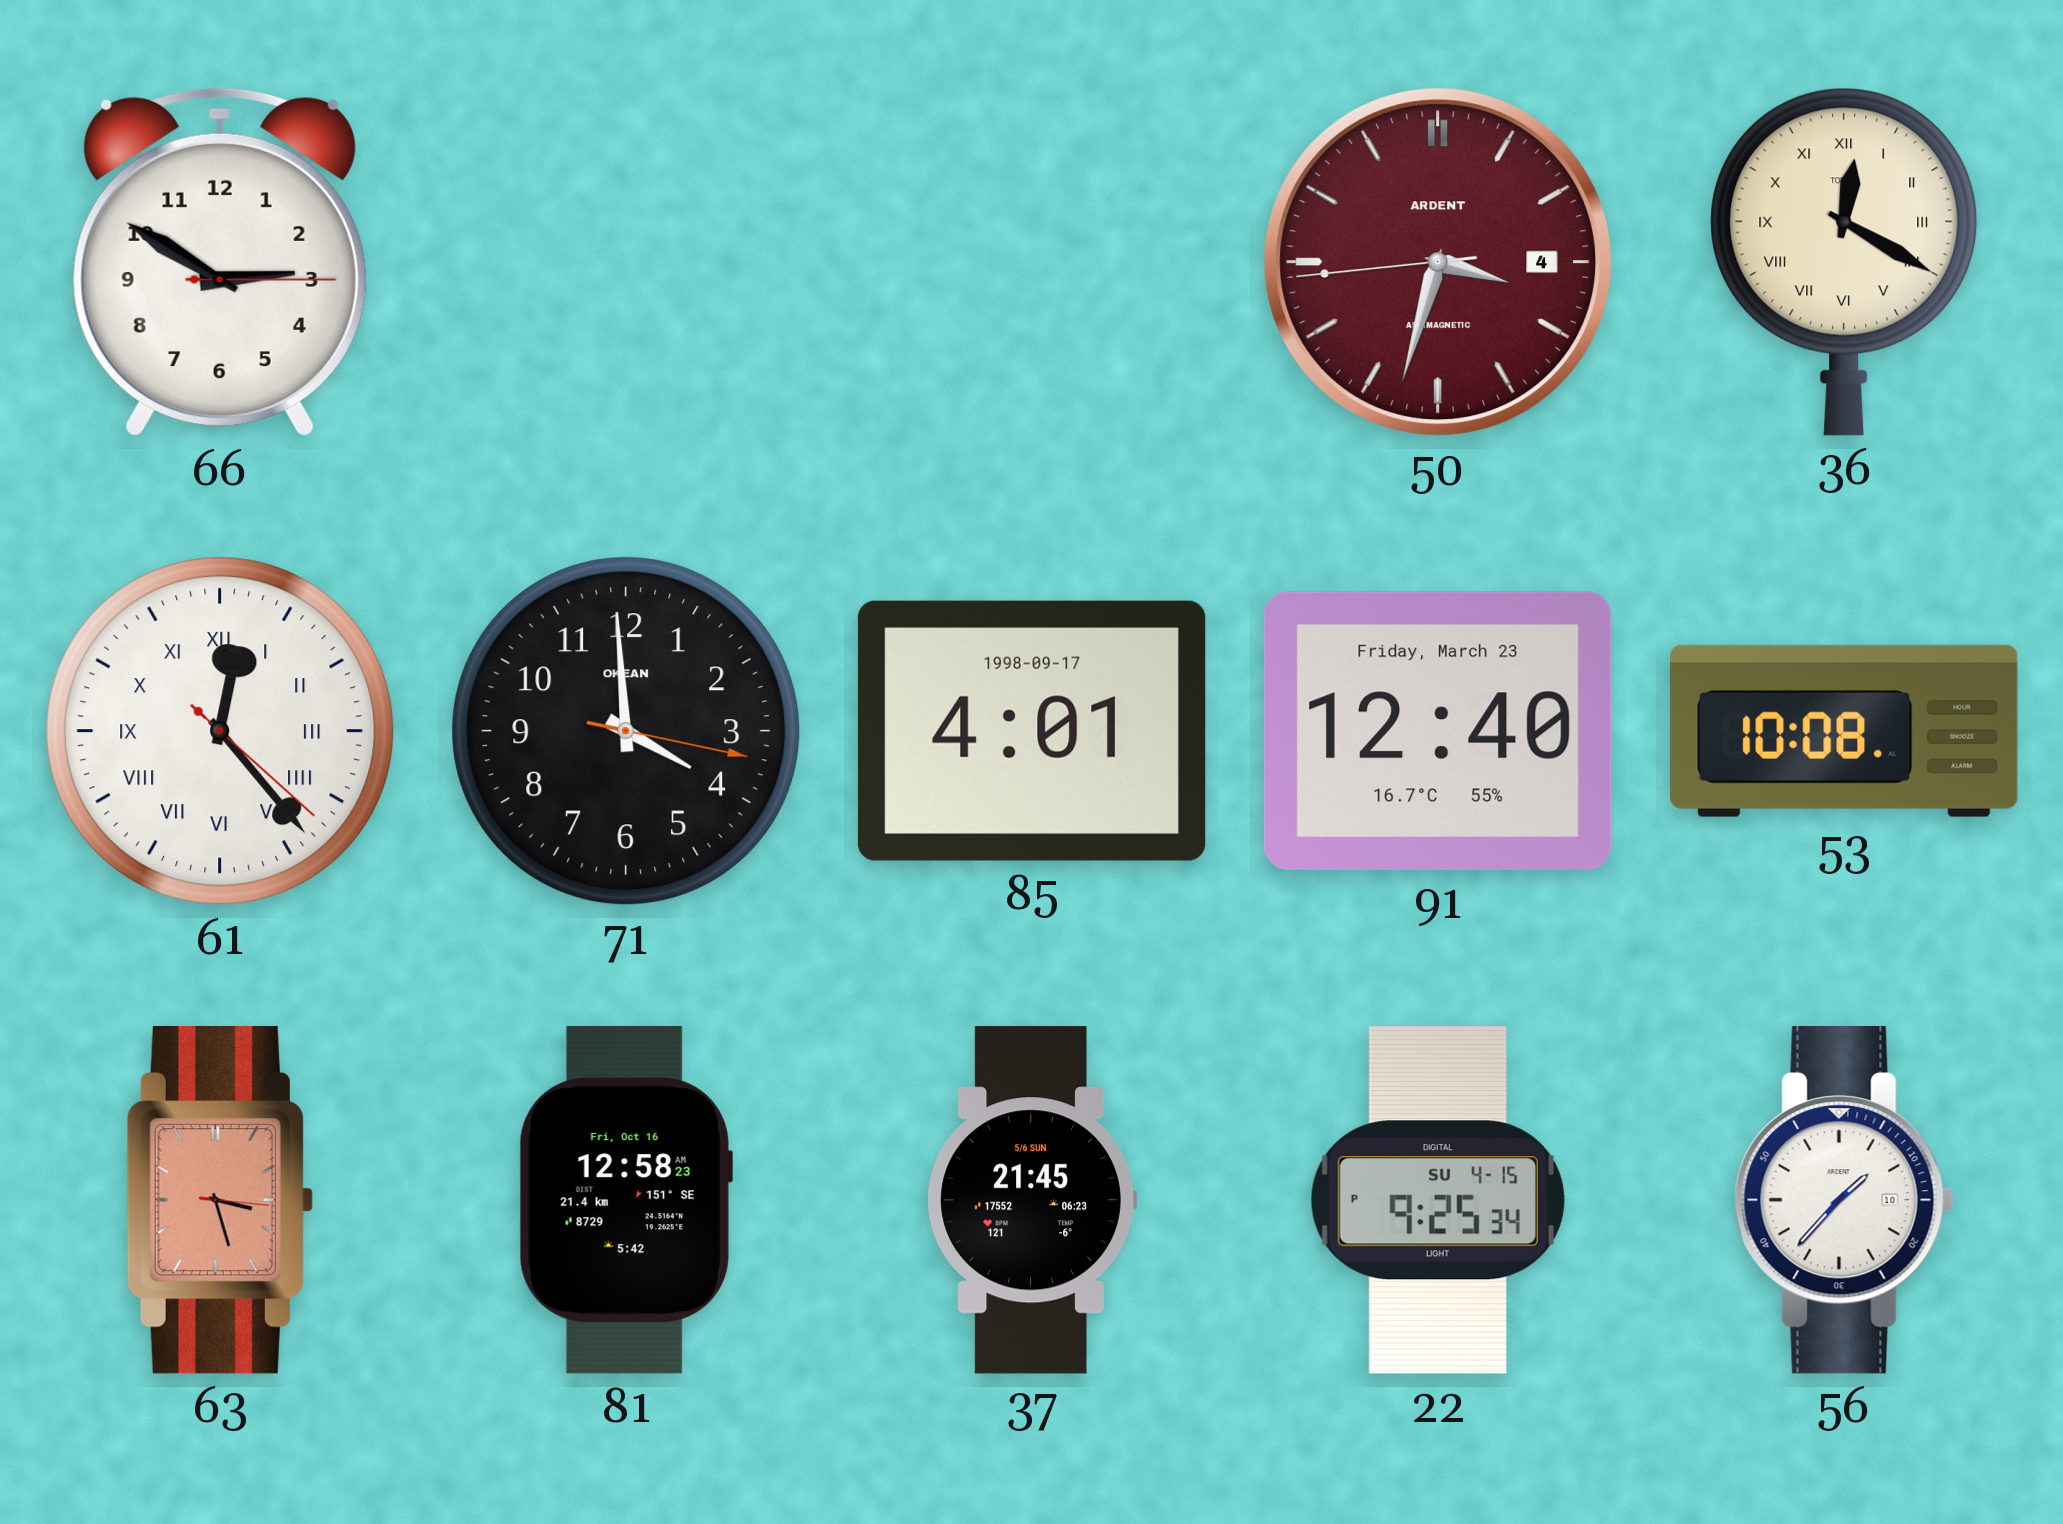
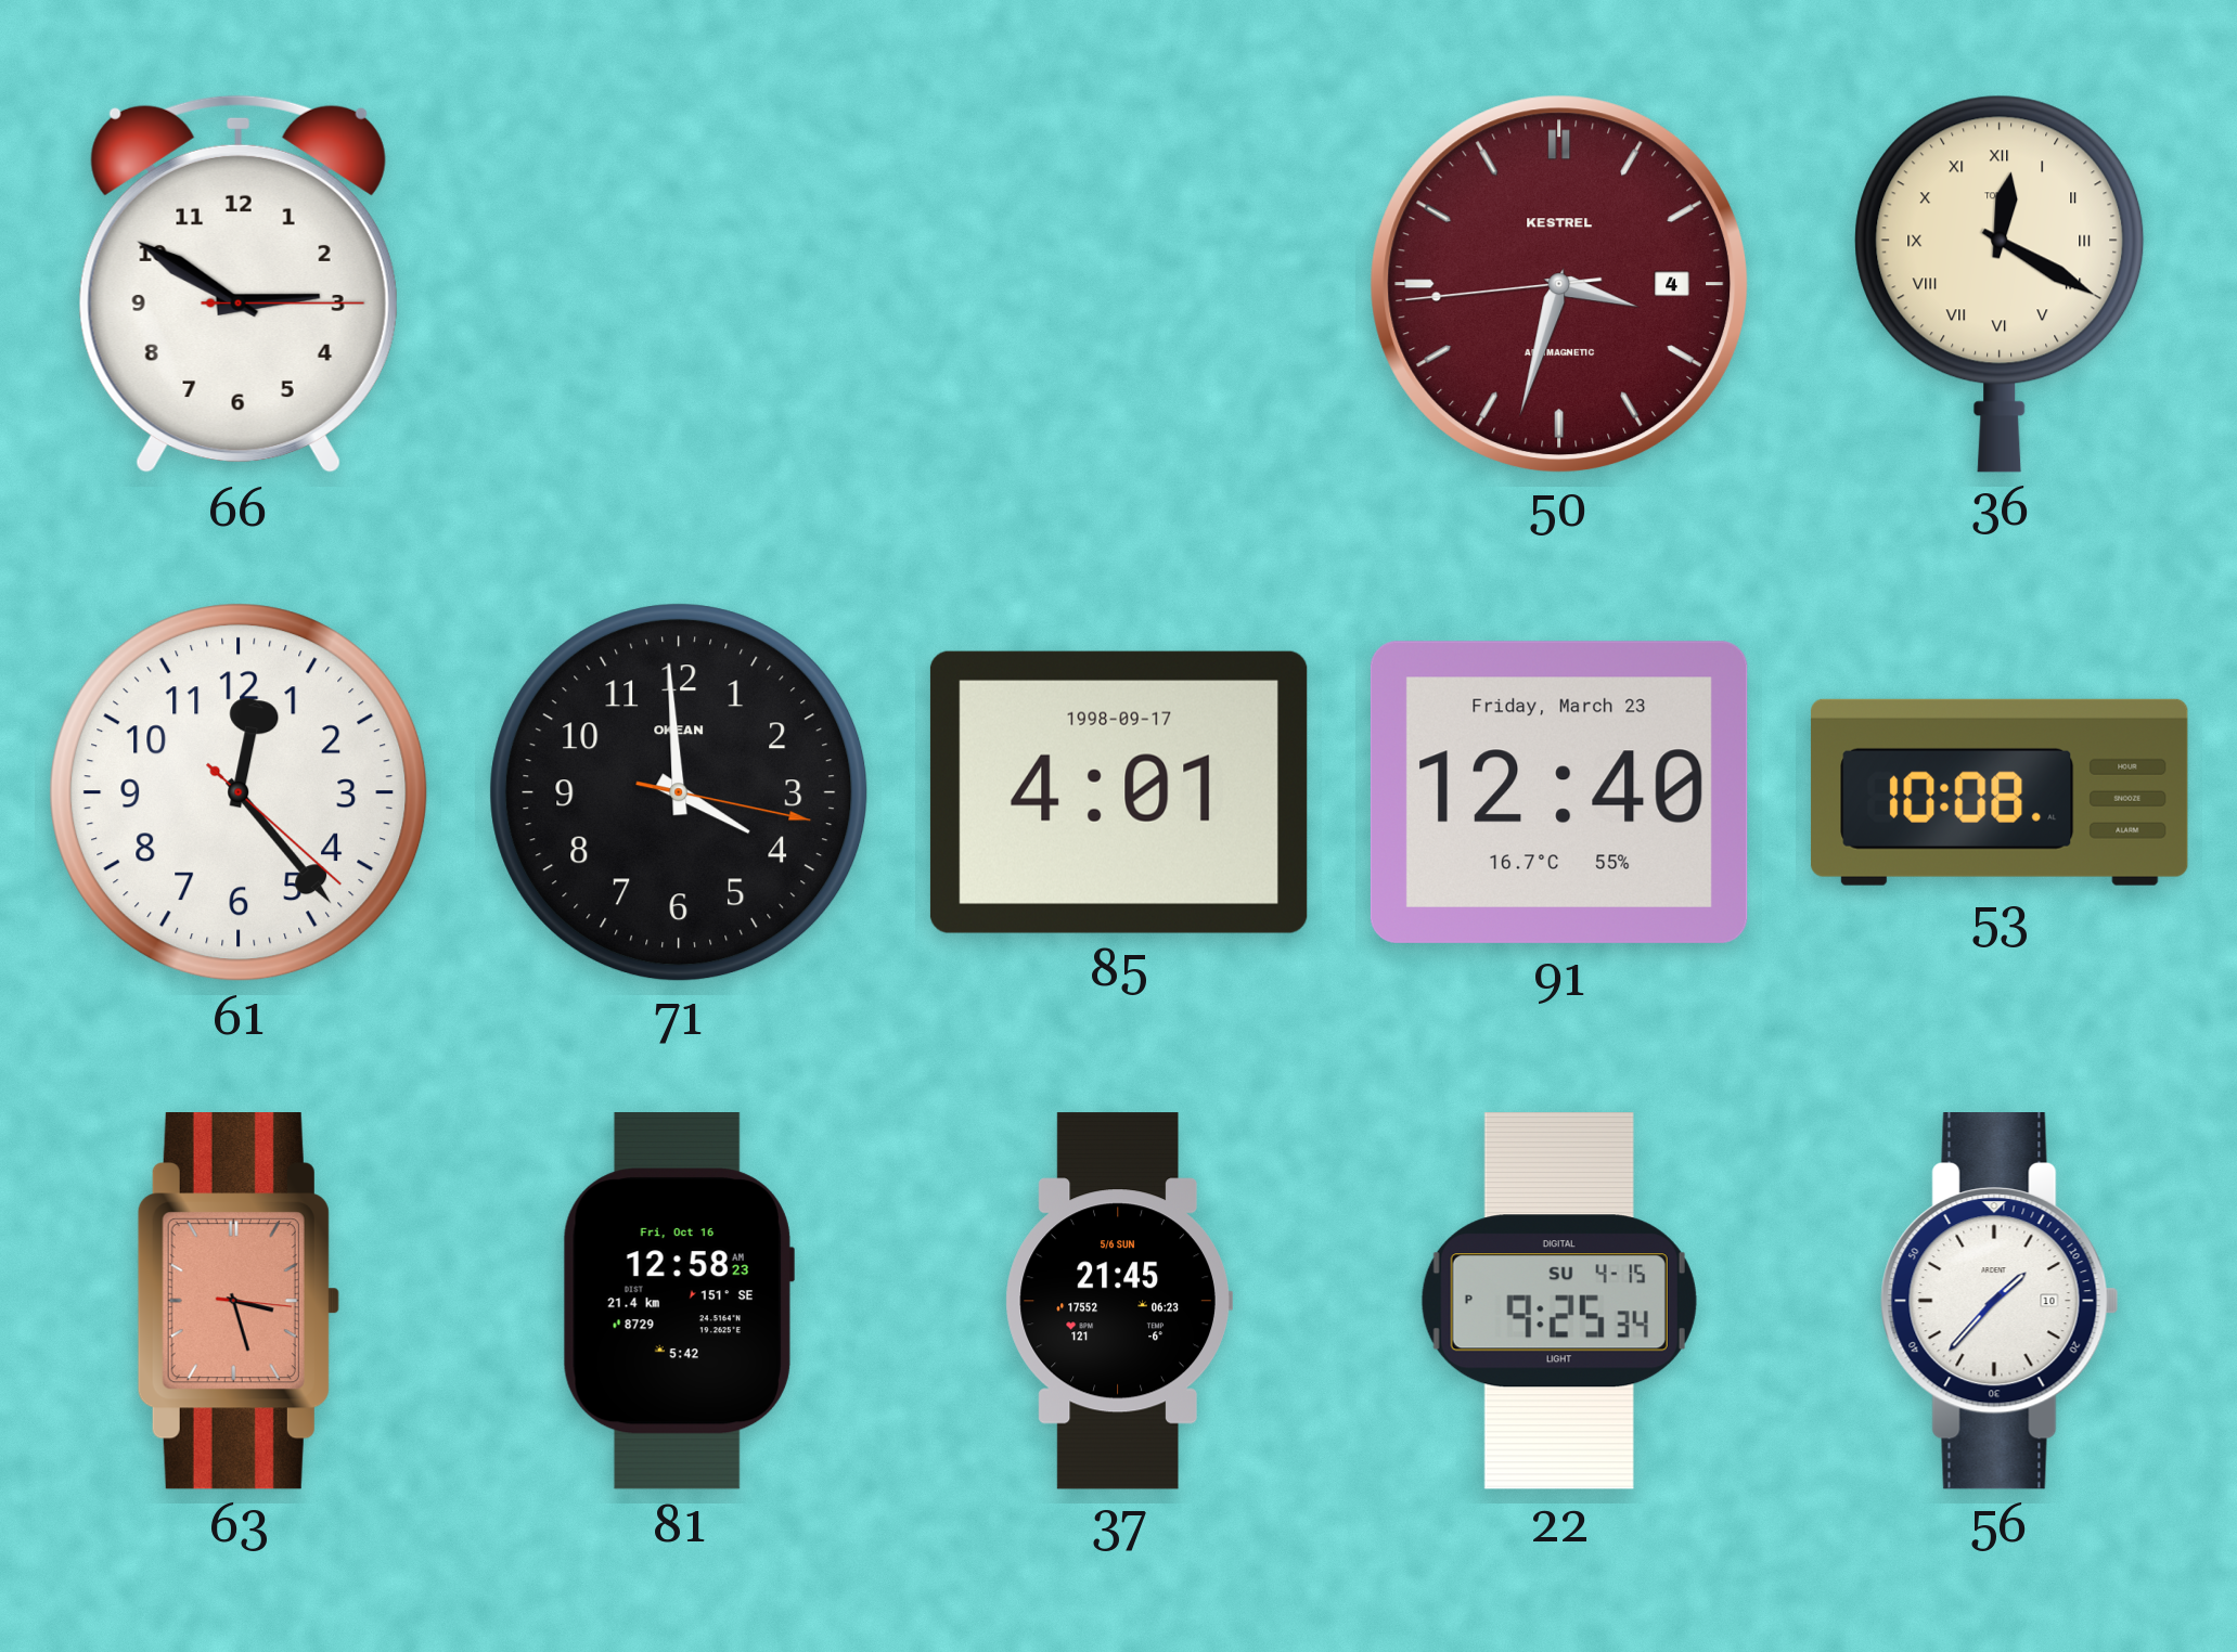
50 brand: ARDENT -> KESTREL (1559, 284)
61 numerals: Roman -> Arabic (239, 792)
